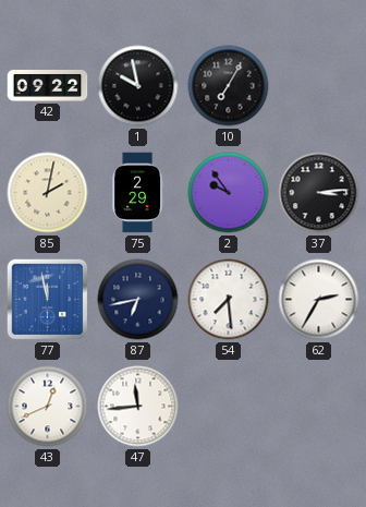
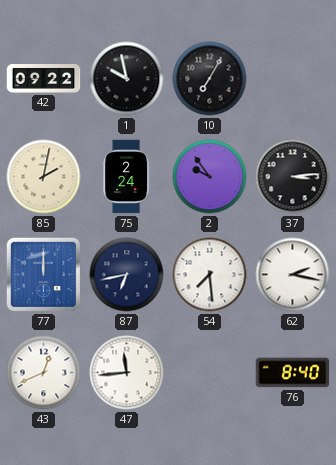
75: 2:29 -> 2:24 (126, 177)
77: 11:58 -> 12:00 (44, 275)
62: 2:35 -> 2:17 (293, 275)
76: none -> 8:40 (293, 373)
